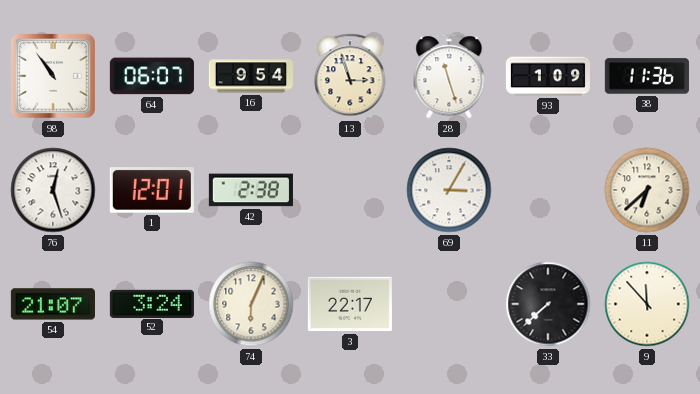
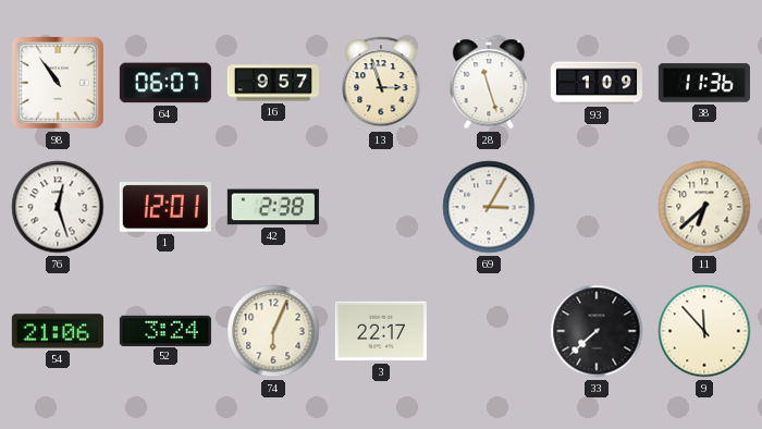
16: 9:54 -> 9:57 (273, 83)
54: 21:07 -> 21:06 (58, 331)
